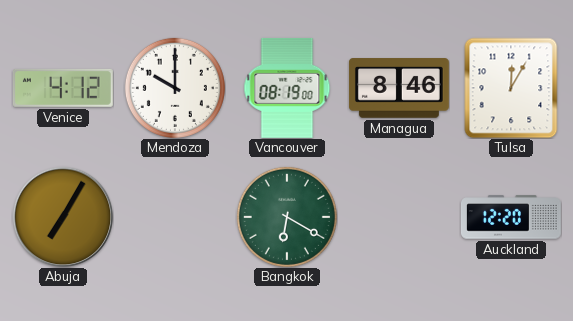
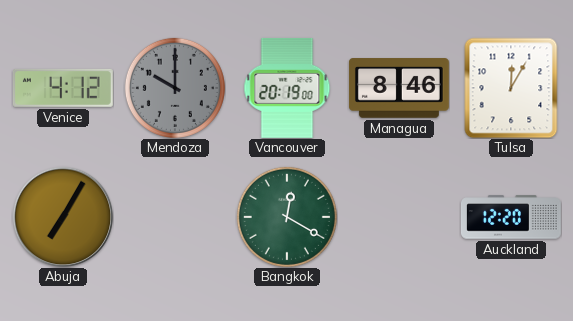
Mendoza dial: white -> grey (175, 88)
Vancouver: 08:19 -> 20:19 (287, 88)
Bangkok: 6:20 -> 12:20 (287, 217)
